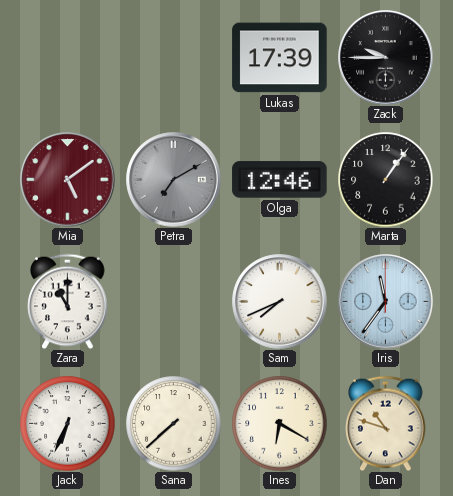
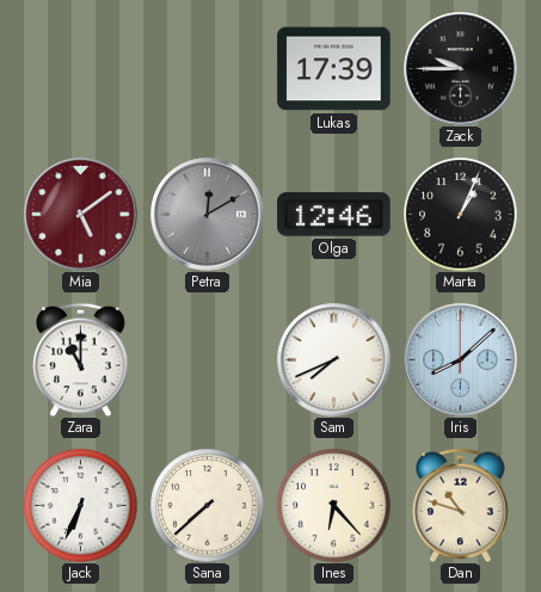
Petra: 7:10 -> 12:10 (208, 215)
Marta: 1:06 -> 1:04 (460, 214)
Iris: 11:36 -> 8:08 (461, 360)
Ines: 6:20 -> 6:23 (333, 505)
